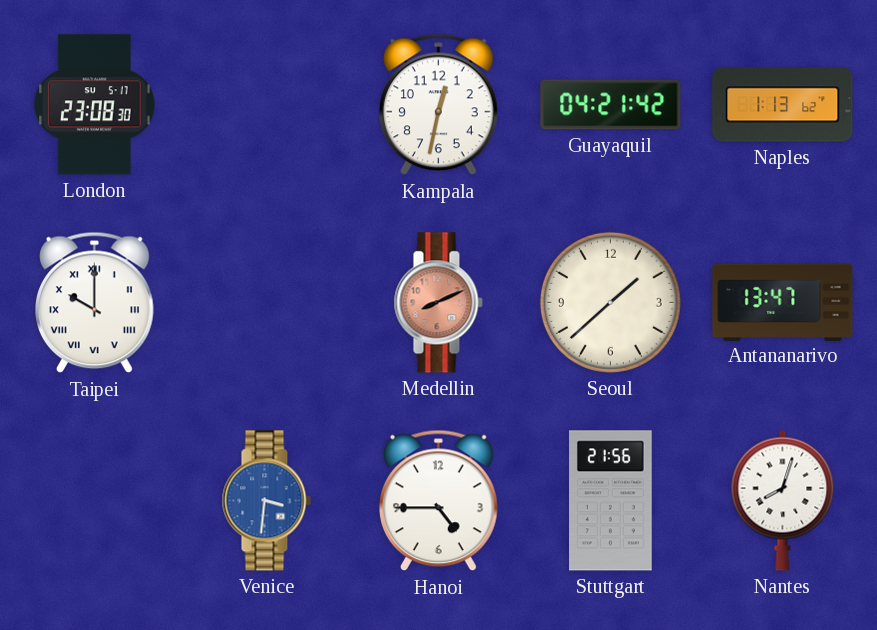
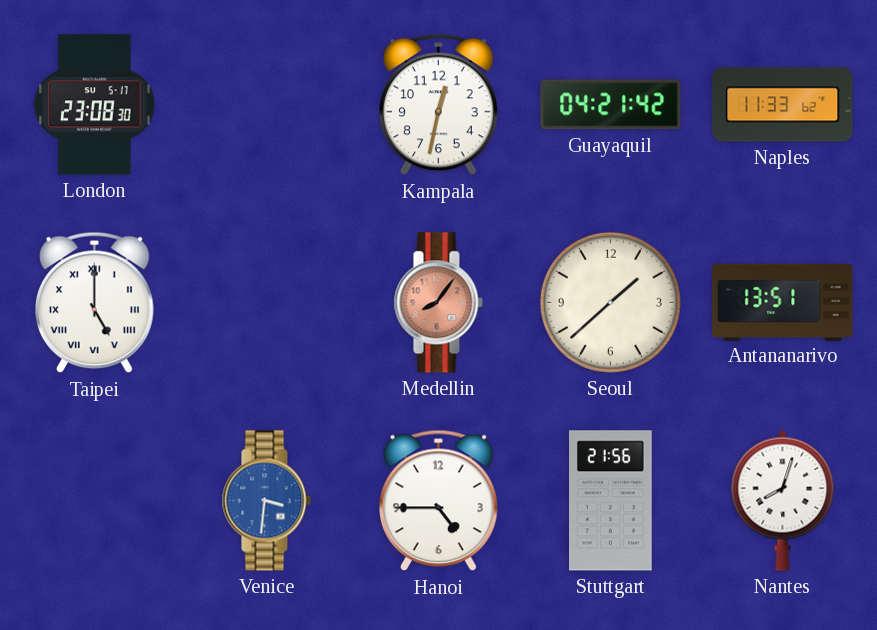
Naples: 1:13 -> 11:33 (783, 105)
Taipei: 10:00 -> 5:00 (95, 303)
Medellin: 8:11 -> 8:06 (438, 303)
Antananarivo: 13:47 -> 13:51 (783, 302)
